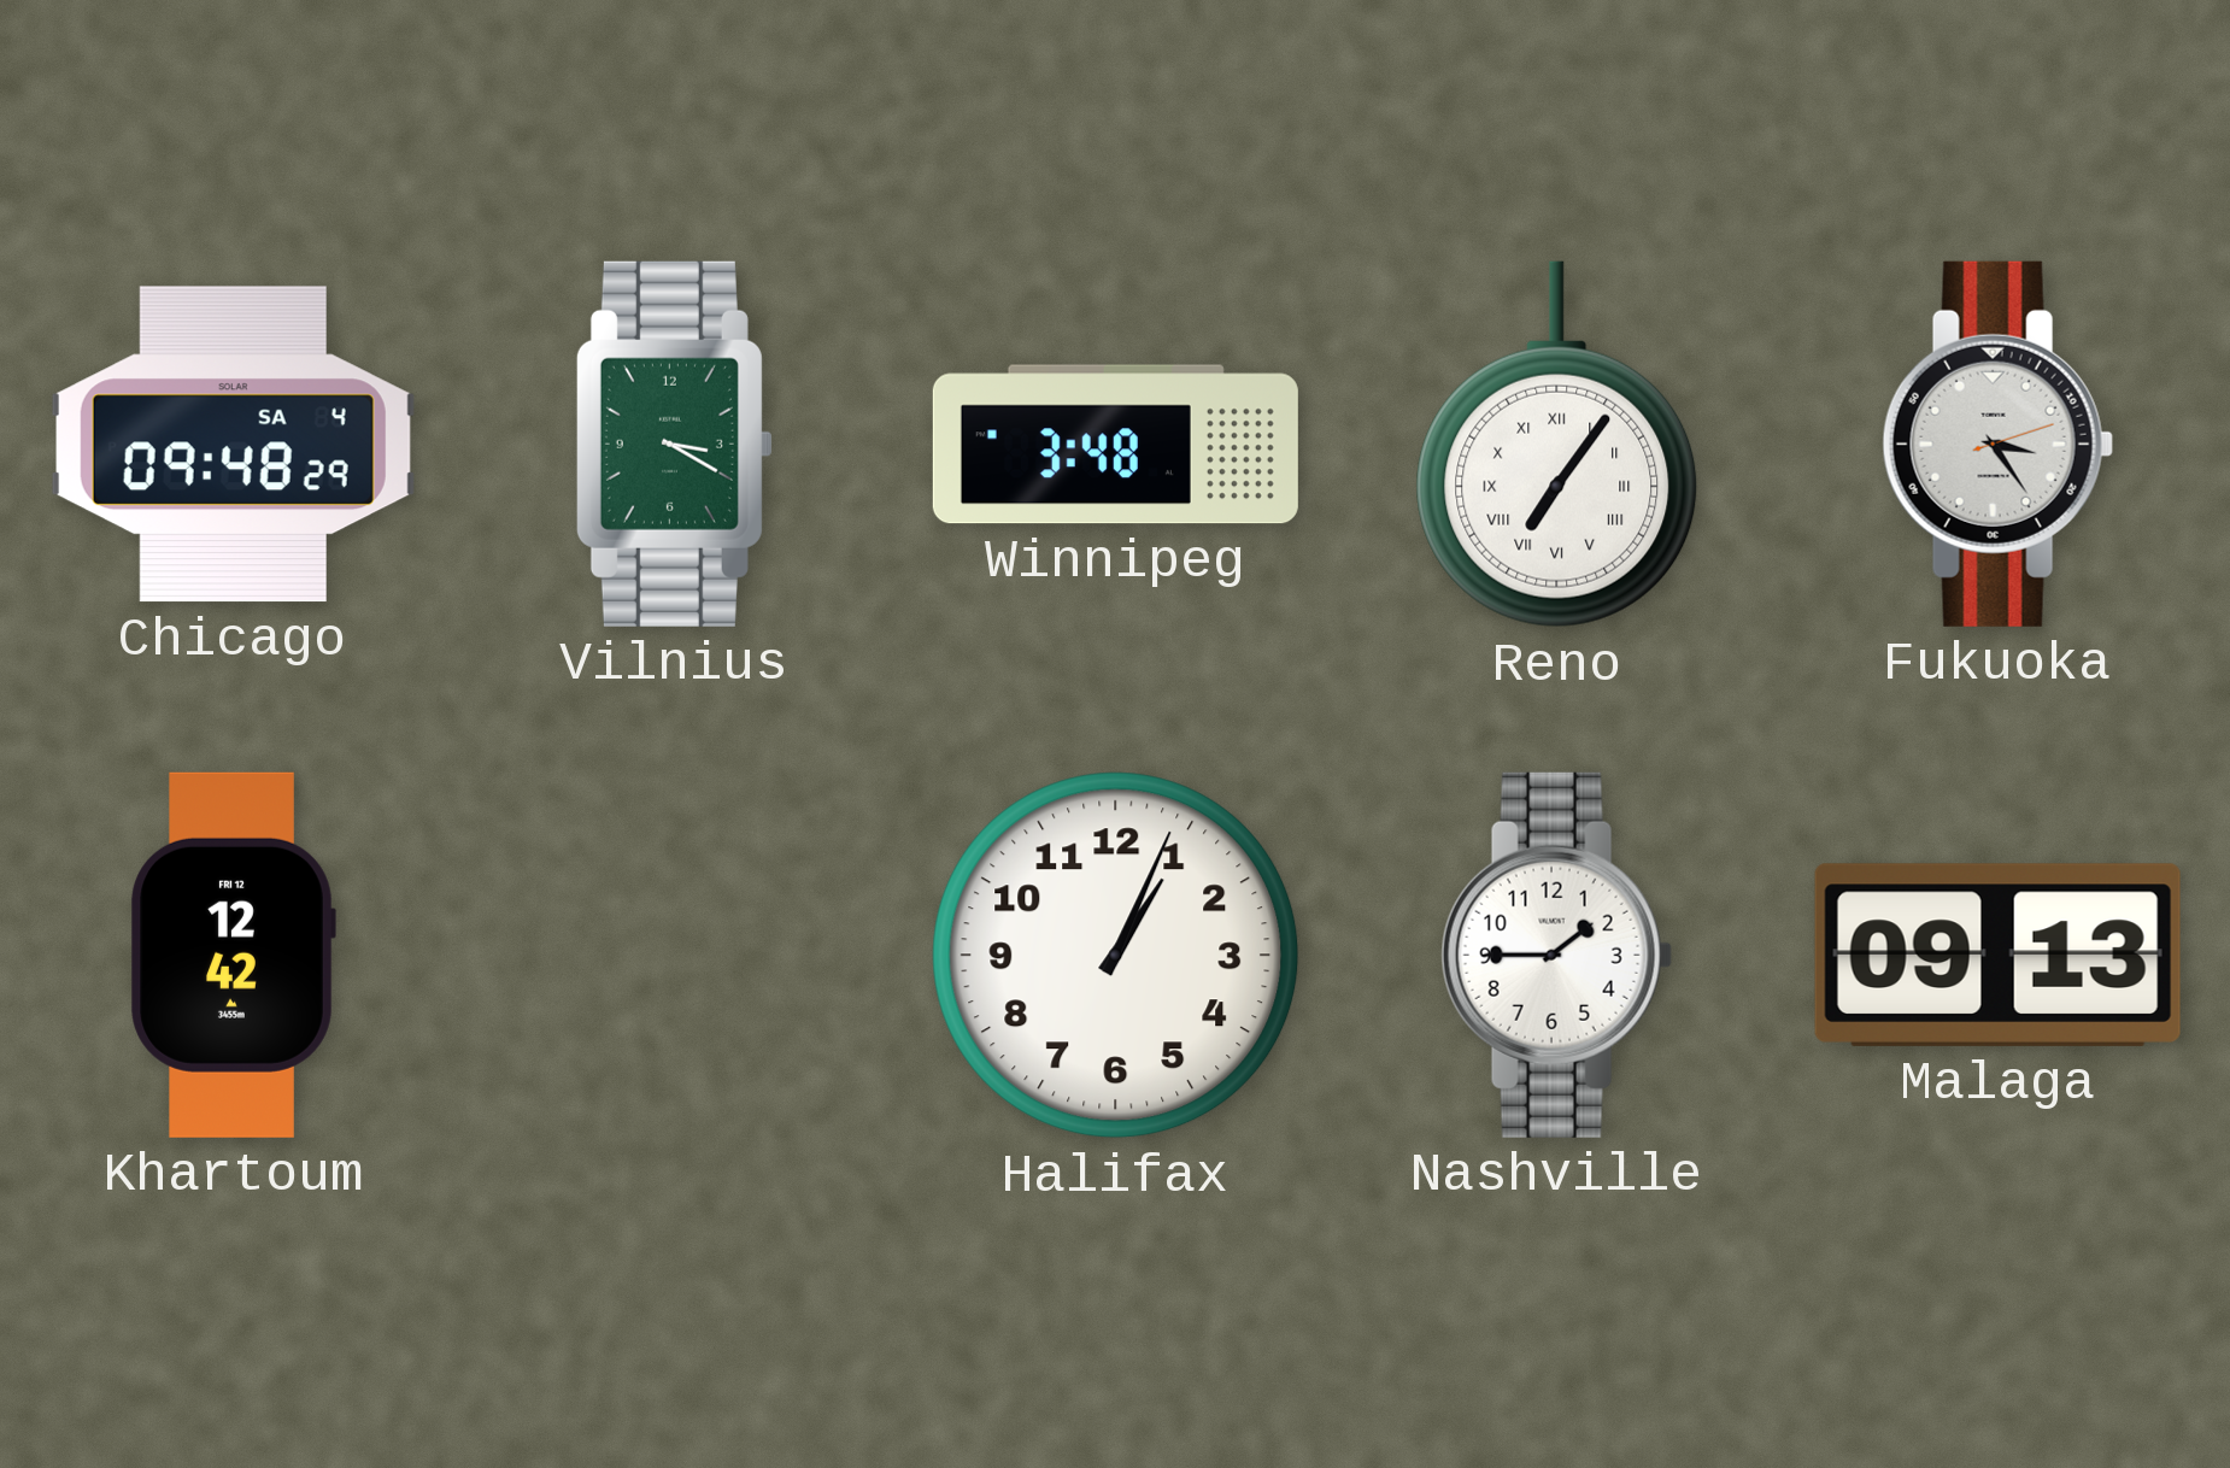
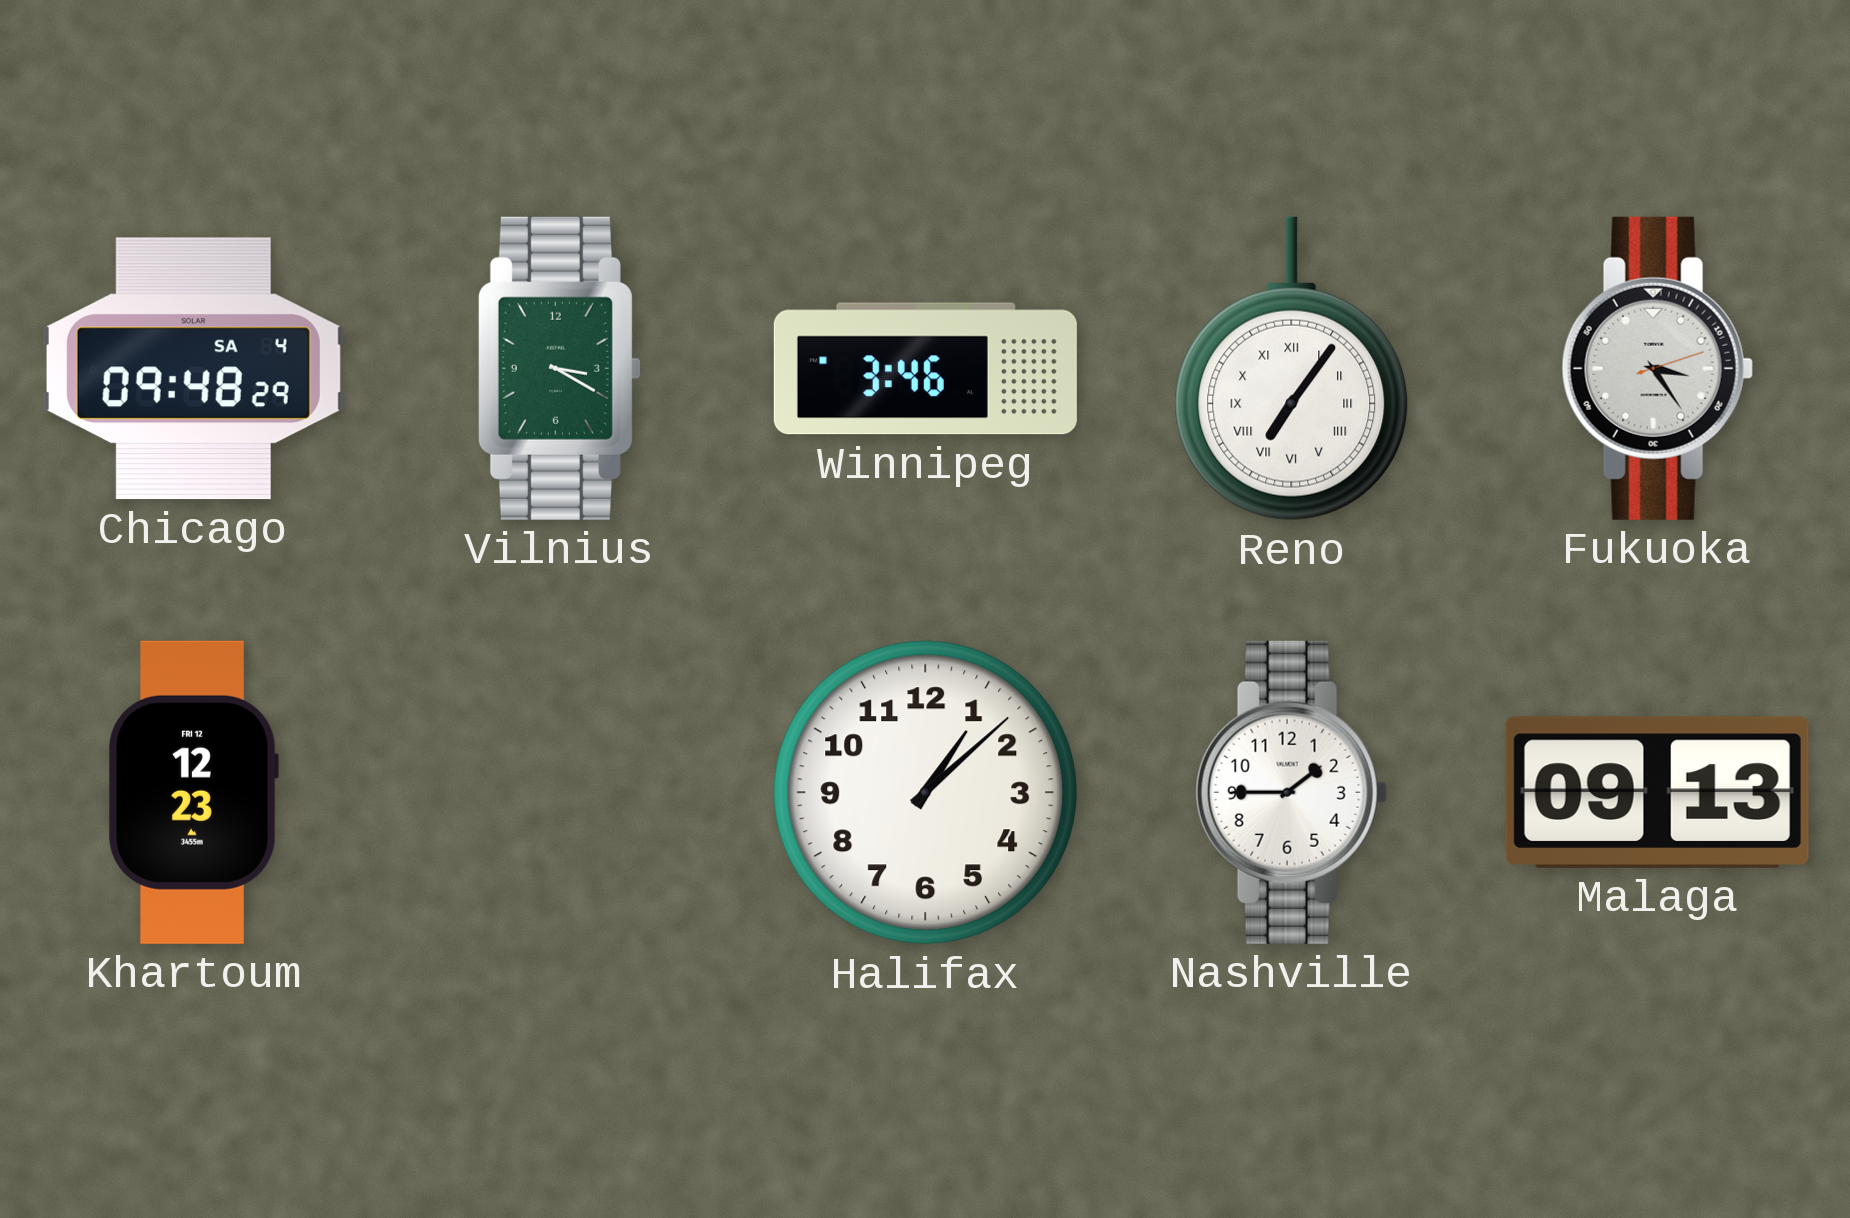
Winnipeg: 3:48 -> 3:46 (925, 369)
Khartoum: 12:42 -> 12:23 (193, 792)
Halifax: 1:04 -> 1:08 (926, 793)
